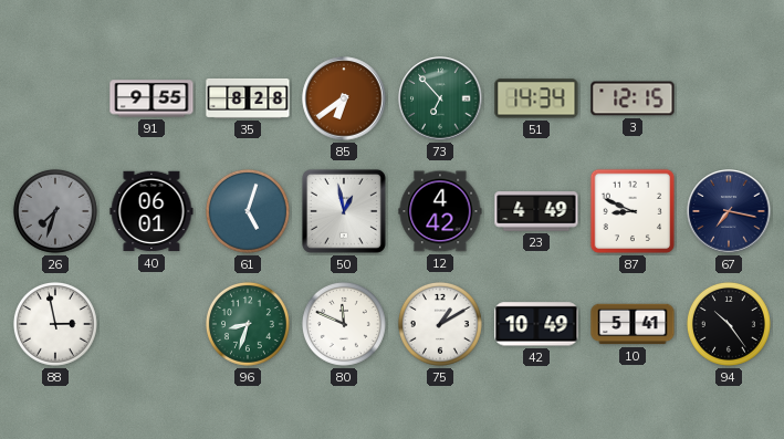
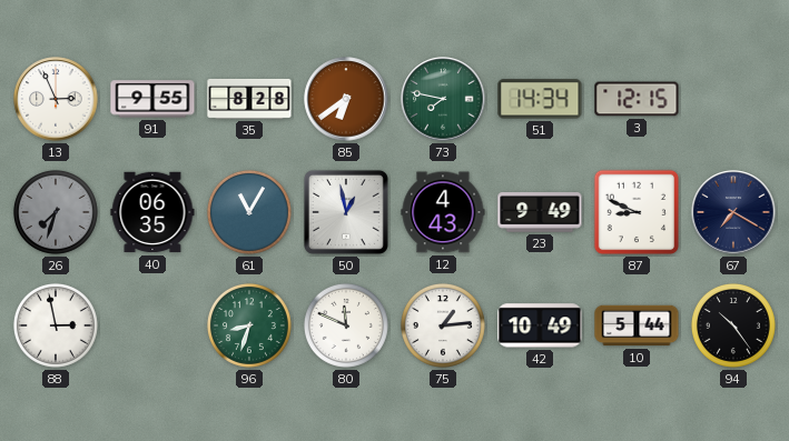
13: none -> 2:56 (56, 99)
73: 6:53 -> 7:47 (443, 99)
40: 06:01 -> 06:35 (152, 212)
61: 5:03 -> 11:05 (249, 212)
12: 4:42 -> 4:43 (443, 212)
23: 4:49 -> 9:49 (540, 212)
67: 7:17 -> 7:20 (733, 212)
75: 1:10 -> 1:14 (443, 325)
10: 5:41 -> 5:44 (637, 325)
